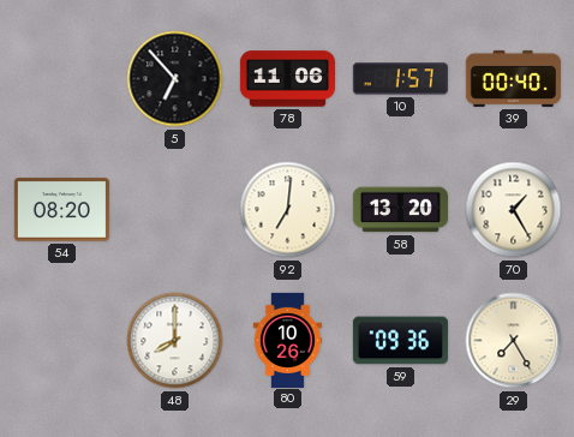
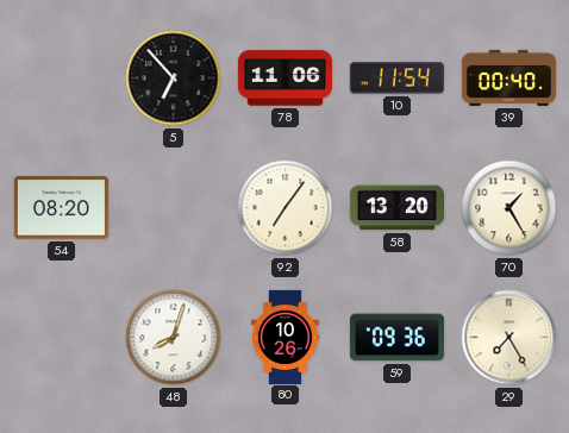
10: 1:57 -> 11:54 (396, 79)
92: 7:01 -> 7:06 (286, 208)
48: 8:00 -> 8:03 (174, 338)
